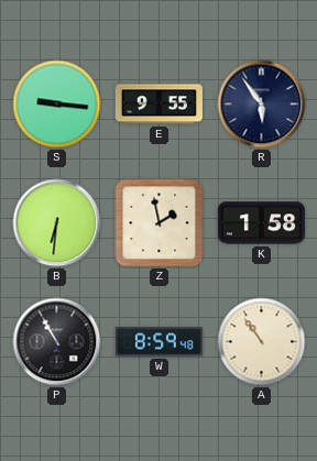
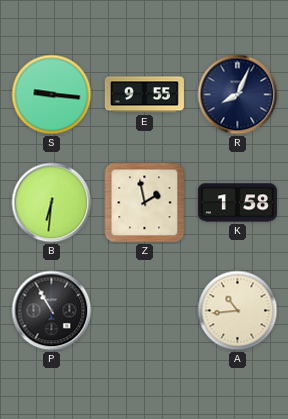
R: 5:54 -> 8:04 (238, 95)
W: 8:59 -> none (158, 342)
A: 10:54 -> 10:44 (238, 311)
